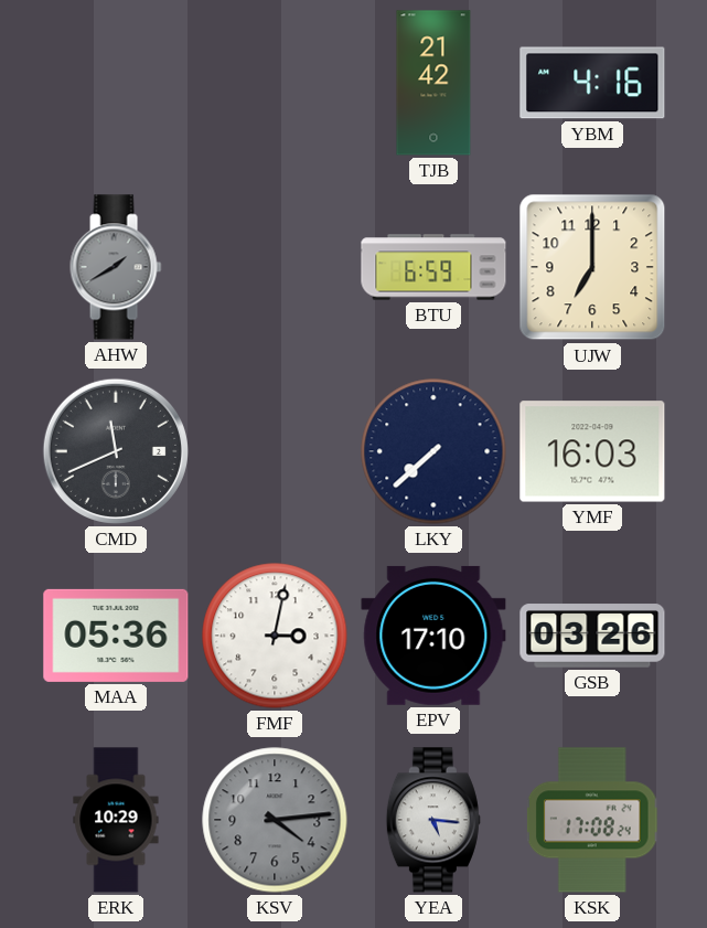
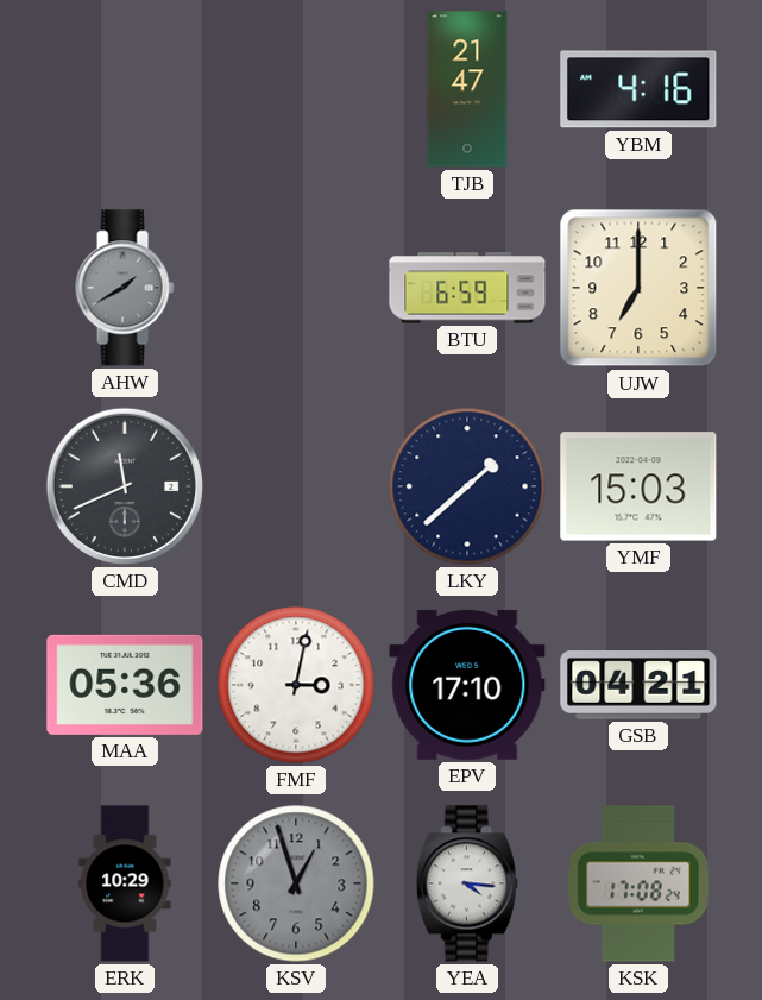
TJB: 21:42 -> 21:47 (467, 89)
LKY: 7:38 -> 1:38 (467, 486)
YMF: 16:03 -> 15:03 (638, 486)
GSB: 03:26 -> 04:21 (638, 685)
KSV: 4:14 -> 12:57 (296, 883)
YEA: 5:16 -> 4:16 (467, 883)
